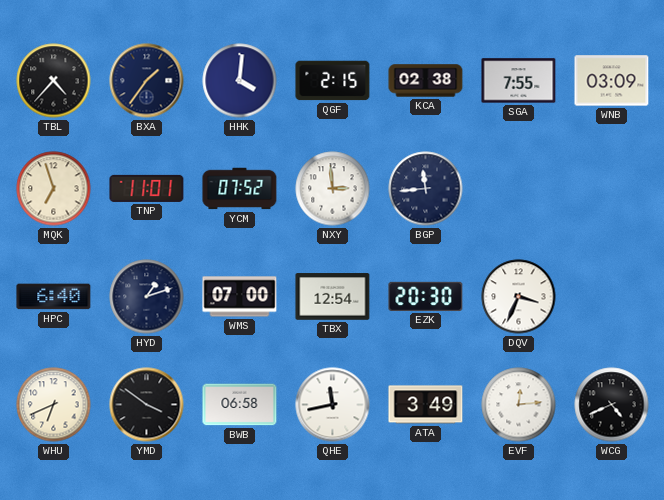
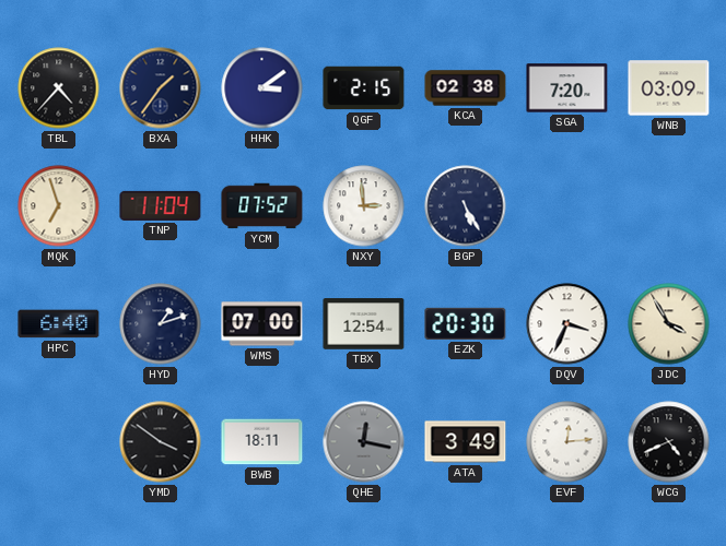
HHK: 4:01 -> 3:09 (262, 88)
SGA: 7:55 -> 7:20 (567, 88)
TNP: 11:01 -> 11:04 (161, 205)
BGP: 11:44 -> 5:25 (466, 206)
JDC: none -> 3:55 (669, 324)
WHU: 6:41 -> none (54, 405)
BWB: 06:58 -> 18:11 (262, 442)
QHE: 11:43 -> 12:17 (364, 442)
QHE dial: white -> grey (364, 442)
